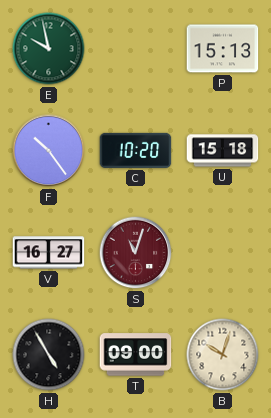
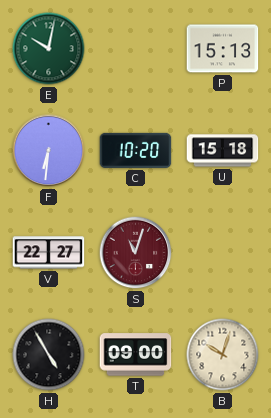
E: 9:58 -> 10:02 (49, 49)
F: 10:24 -> 6:31 (49, 151)
V: 16:27 -> 22:27 (49, 253)
